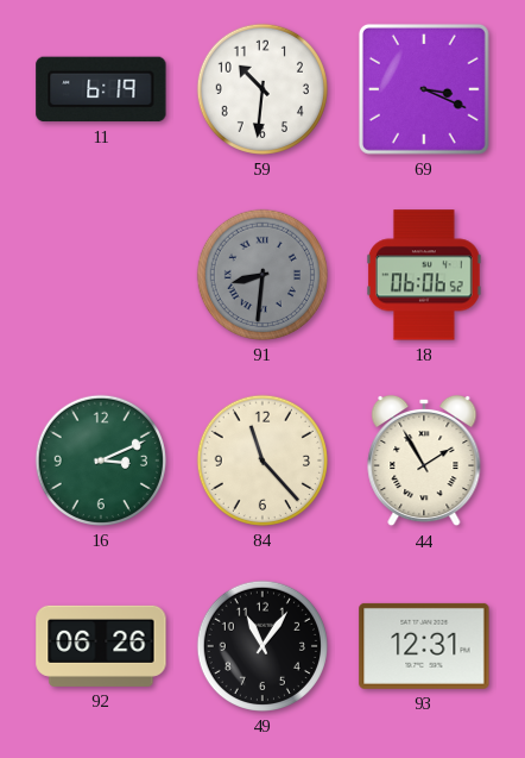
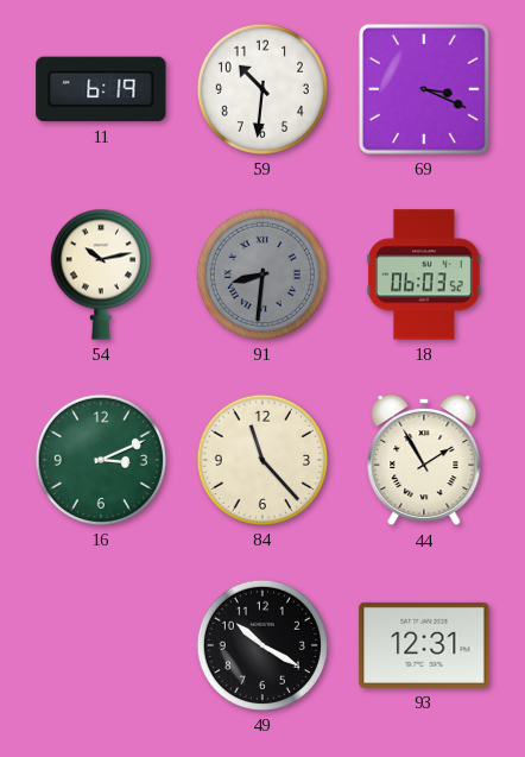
54: none -> 10:13 (101, 275)
18: 06:06 -> 06:03 (424, 275)
92: 06:26 -> none (101, 646)
49: 11:06 -> 10:20 (261, 645)
